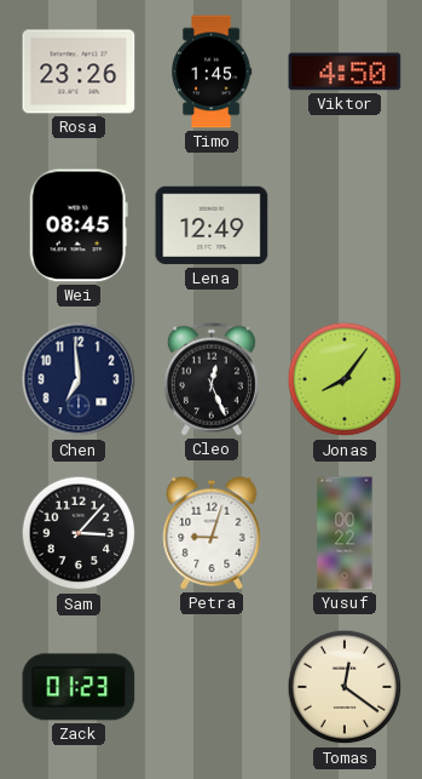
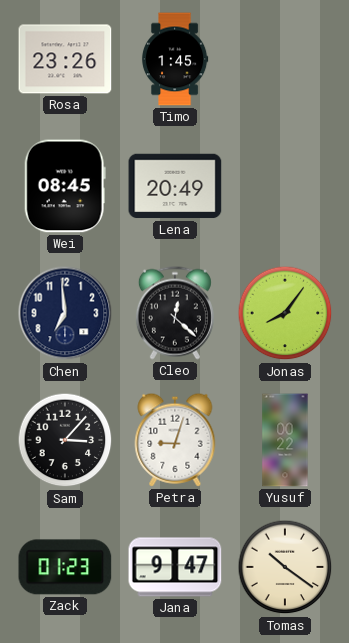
Viktor: 4:50 -> none (345, 71)
Lena: 12:49 -> 20:49 (175, 186)
Cleo: 12:26 -> 12:22 (175, 313)
Jana: none -> 9:47 (175, 567)
Tomas: 12:21 -> 10:21 (285, 567)
